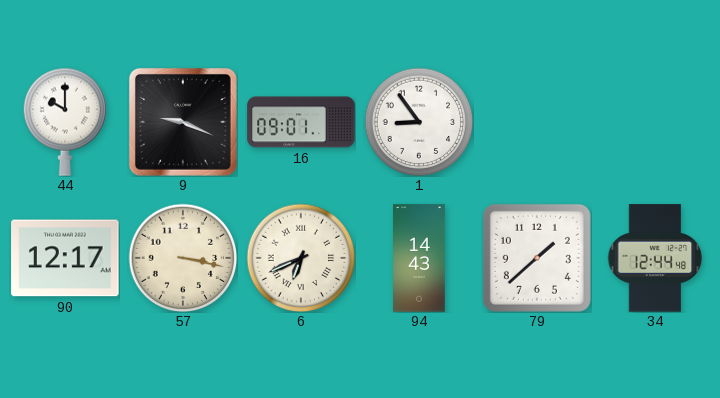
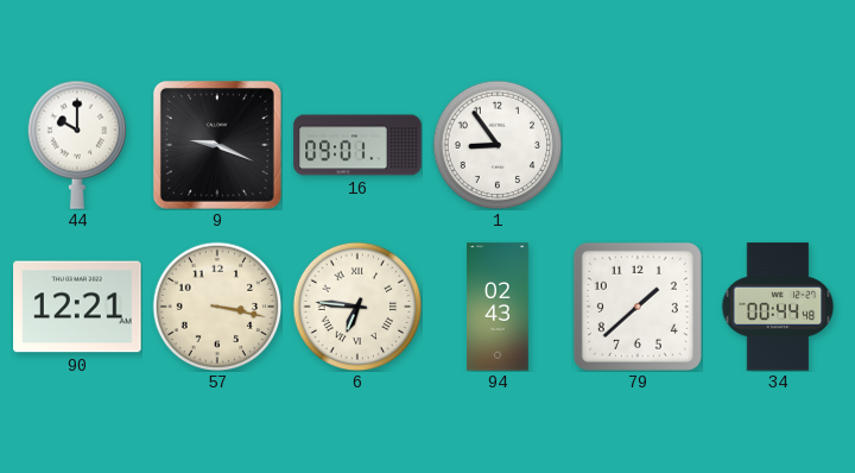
90: 12:17 -> 12:21 (77, 307)
6: 6:41 -> 6:46 (357, 307)
94: 14:43 -> 02:43 (499, 307)
34: 12:44 -> 00:44 (778, 307)
